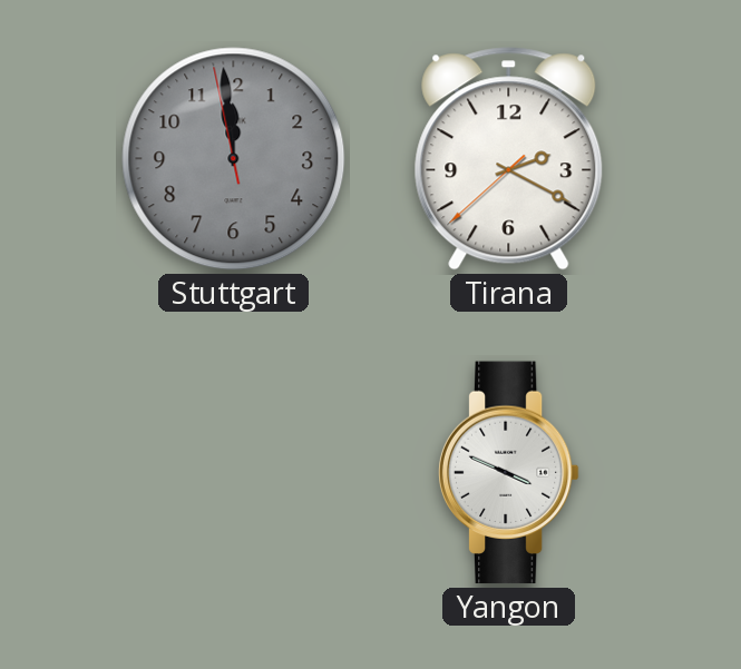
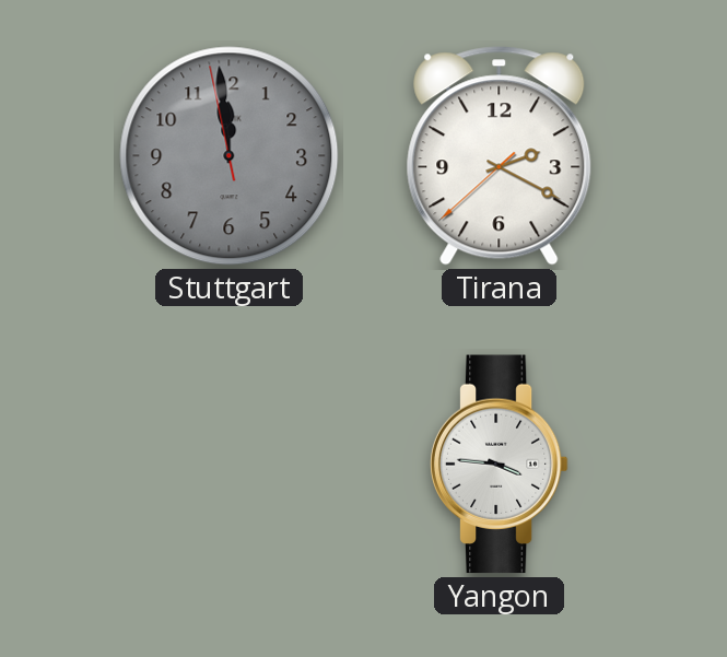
Yangon: 3:49 -> 3:46 (499, 465)
